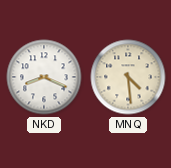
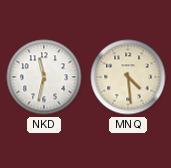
NKD: 8:19 -> 11:32 (44, 77)
